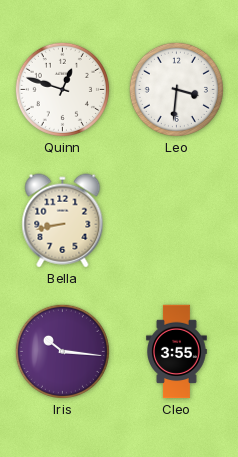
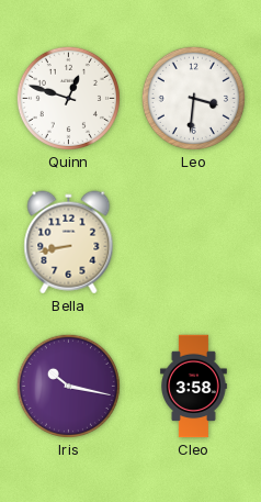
Iris: 10:16 -> 10:17 (68, 386)
Cleo: 3:55 -> 3:58 (194, 387)
